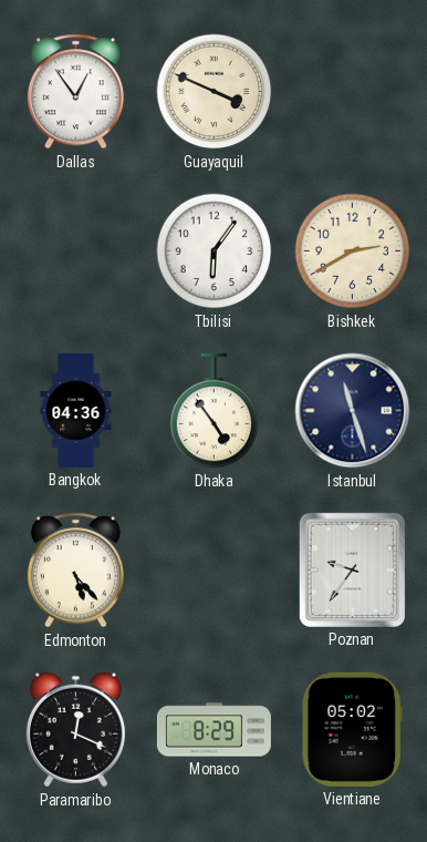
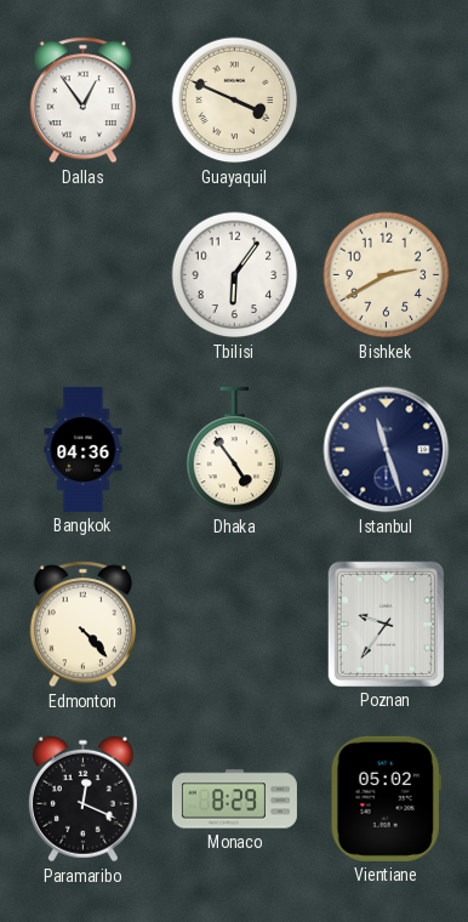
Edmonton: 5:23 -> 4:23 (82, 625)
